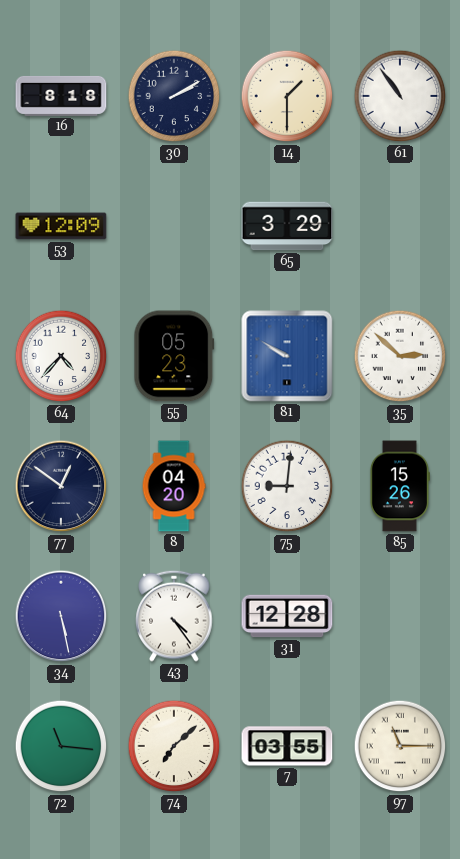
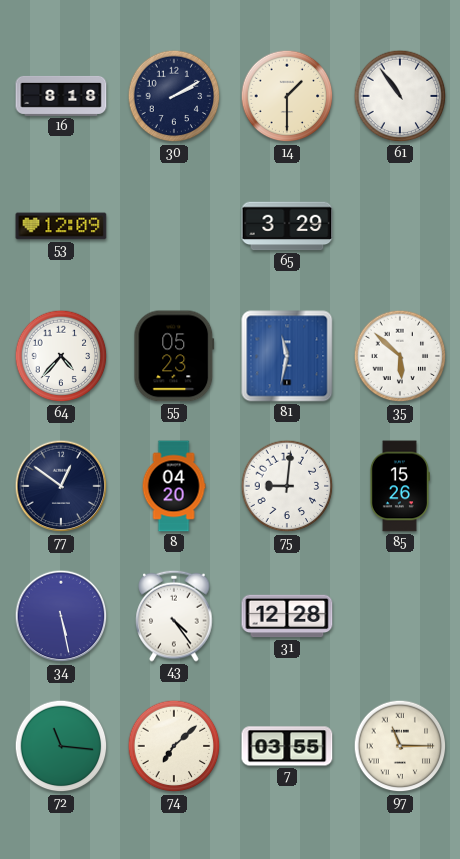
81: 9:50 -> 11:32 (287, 356)
35: 2:52 -> 5:52 (400, 356)
